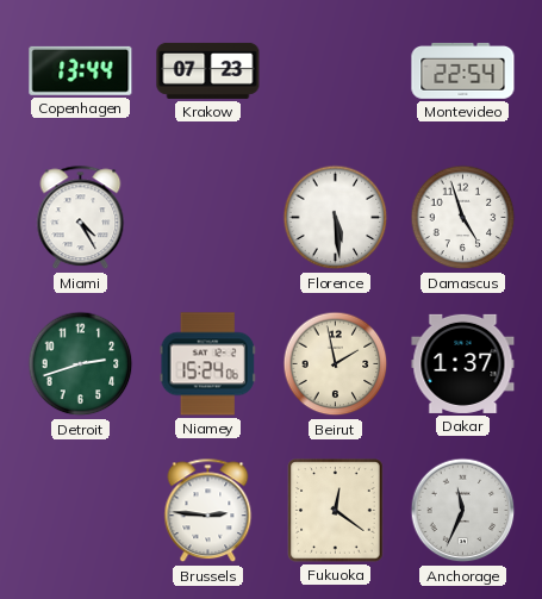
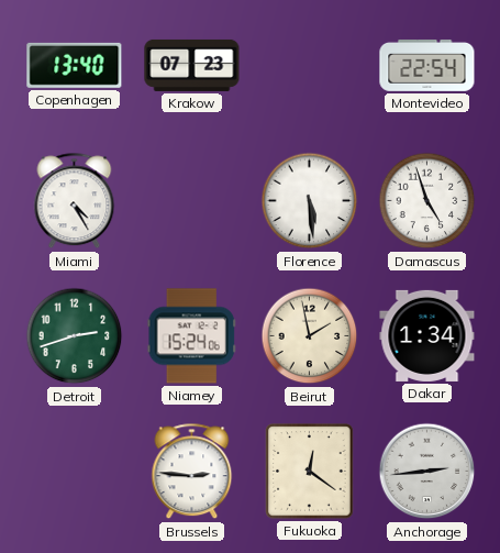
Copenhagen: 13:44 -> 13:40 (75, 65)
Dakar: 1:37 -> 1:34 (427, 335)
Anchorage: 11:34 -> 2:44 (427, 472)
